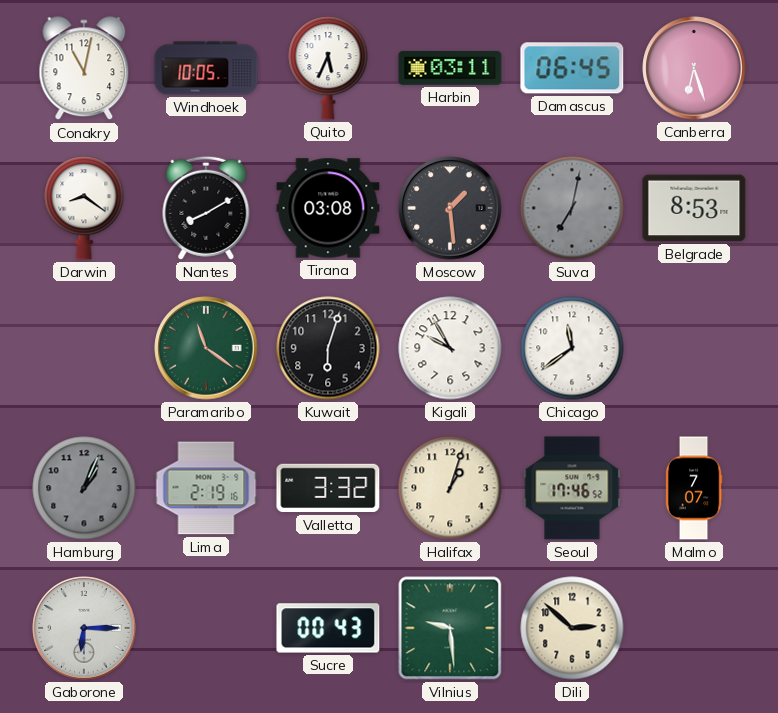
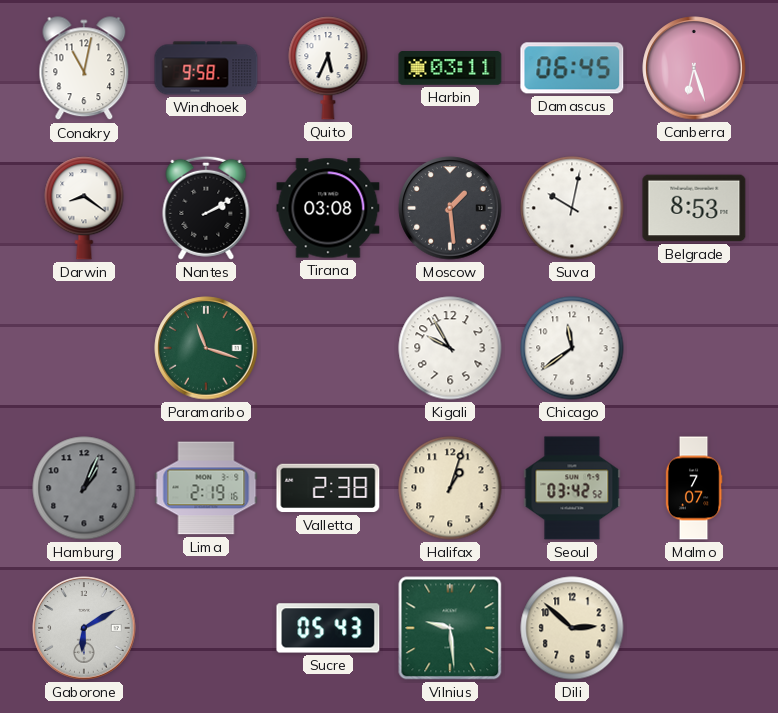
Windhoek: 10:05 -> 9:58 (206, 68)
Nantes: 8:10 -> 2:10 (206, 208)
Suva: 7:02 -> 10:02 (572, 208)
Suva dial: grey -> white (572, 208)
Paramaribo: 11:21 -> 11:18 (206, 348)
Kuwait: 6:03 -> none (328, 348)
Valletta: 3:32 -> 2:38 (328, 488)
Seoul: 17:46 -> 03:42 (572, 488)
Gaborone: 6:15 -> 6:10 (84, 628)
Sucre: 00:43 -> 05:43 (328, 628)
